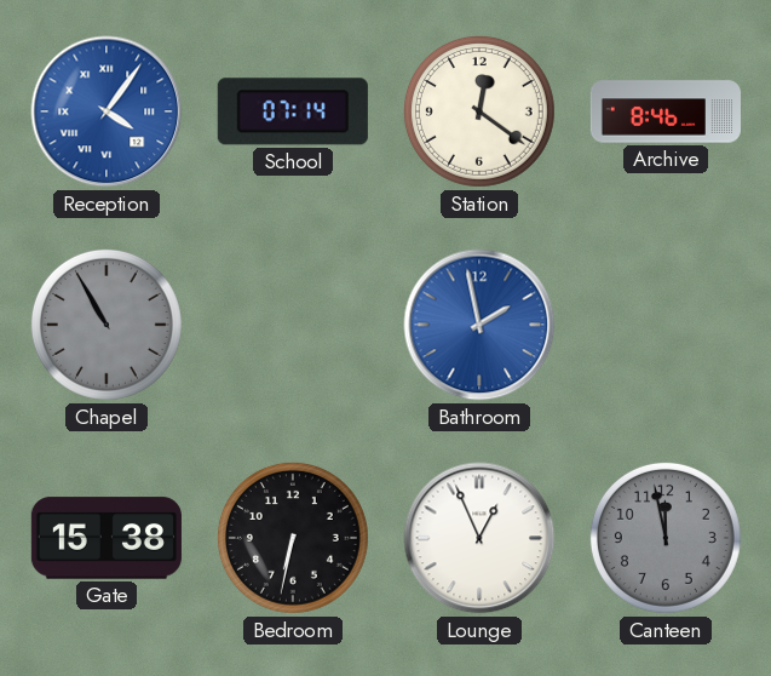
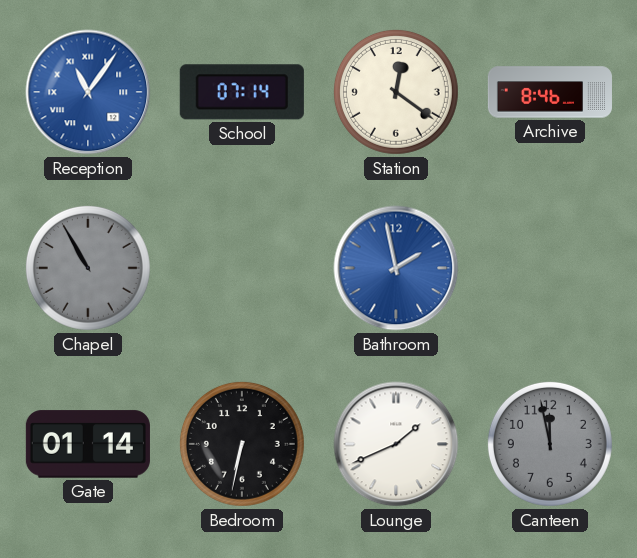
Reception: 4:06 -> 11:06 (88, 92)
Gate: 15:38 -> 01:14 (88, 444)
Lounge: 12:56 -> 1:41 (396, 444)
